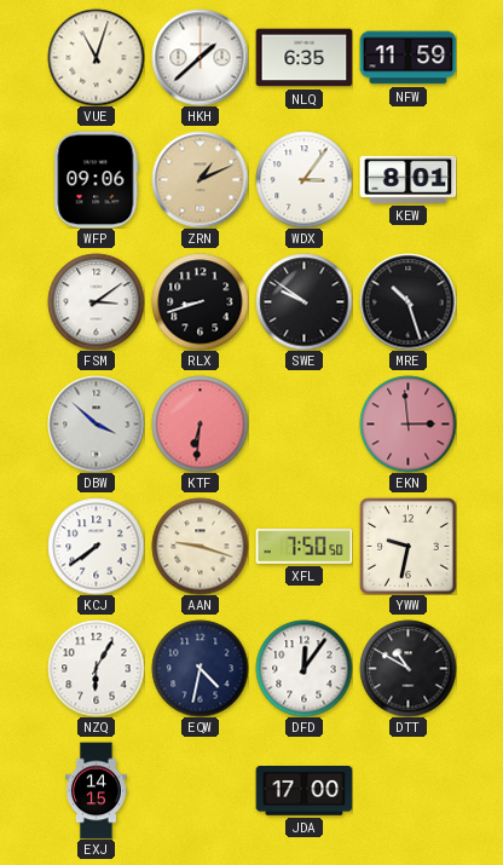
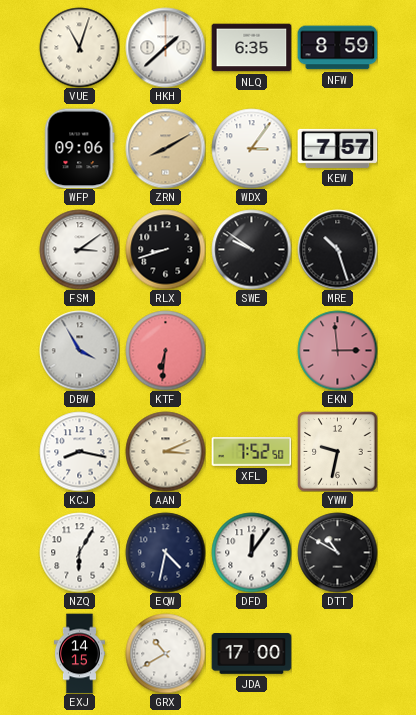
NFW: 11:59 -> 8:59 (337, 48)
ZRN: 1:11 -> 8:10 (165, 148)
KEW: 8:01 -> 7:57 (337, 148)
DBW: 3:52 -> 3:55 (79, 350)
KCJ: 7:39 -> 8:17 (79, 451)
AAN: 9:18 -> 3:11 (165, 451)
XFL: 7:50 -> 7:52 (251, 452)
GRX: none -> 10:40 (165, 653)
